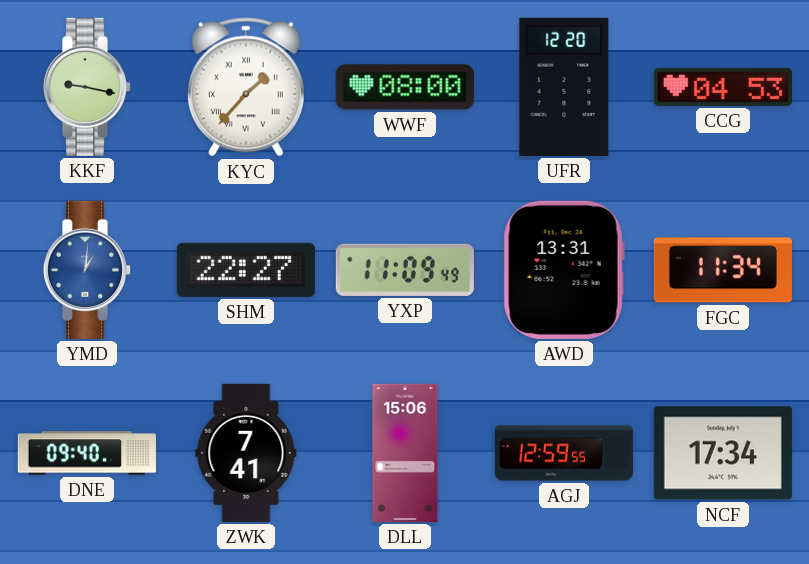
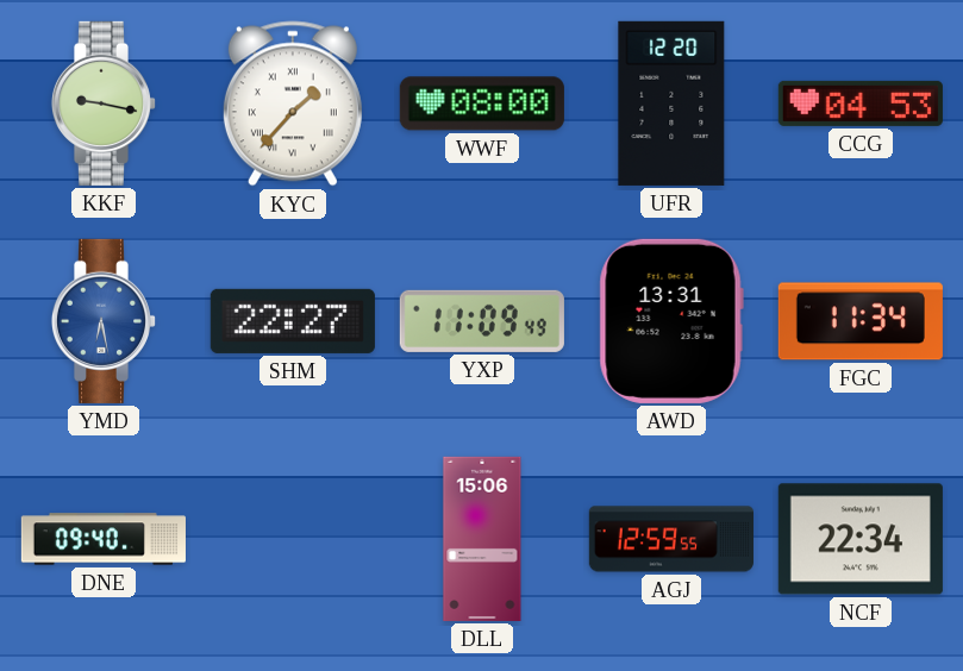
YMD: 1:01 -> 6:28 (104, 321)
ZWK: 7:41 -> none (246, 453)
NCF: 17:34 -> 22:34 (861, 539)
